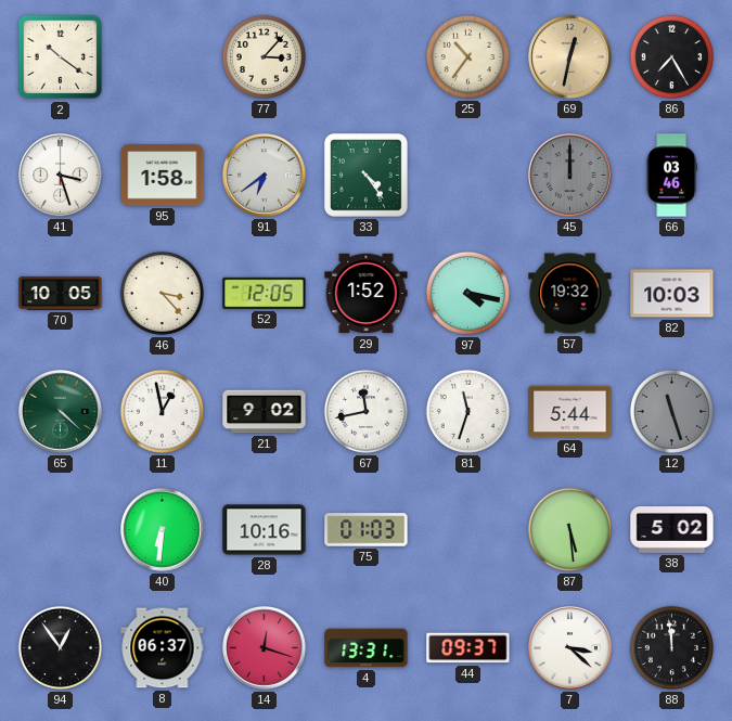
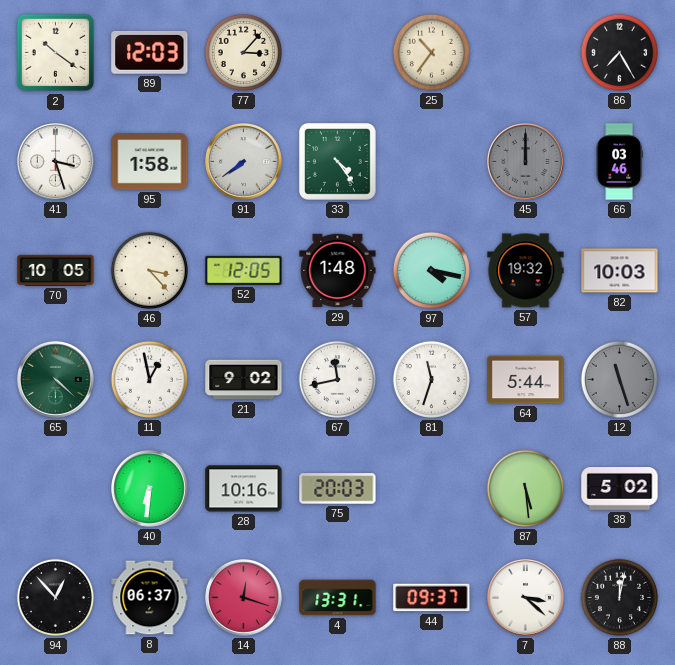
89: none -> 12:03 (150, 52)
69: 12:32 -> none (570, 57)
91: 6:39 -> 7:39 (244, 162)
29: 1:52 -> 1:48 (338, 271)
75: 01:03 -> 20:03 (338, 489)
94: 12:54 -> 12:53 (55, 597)
88: 11:59 -> 12:02 (619, 597)
